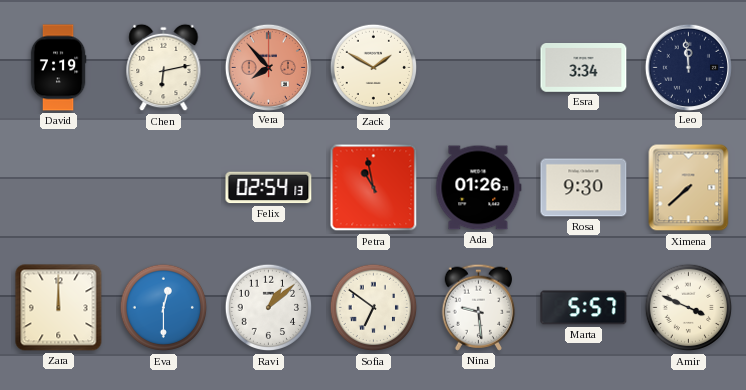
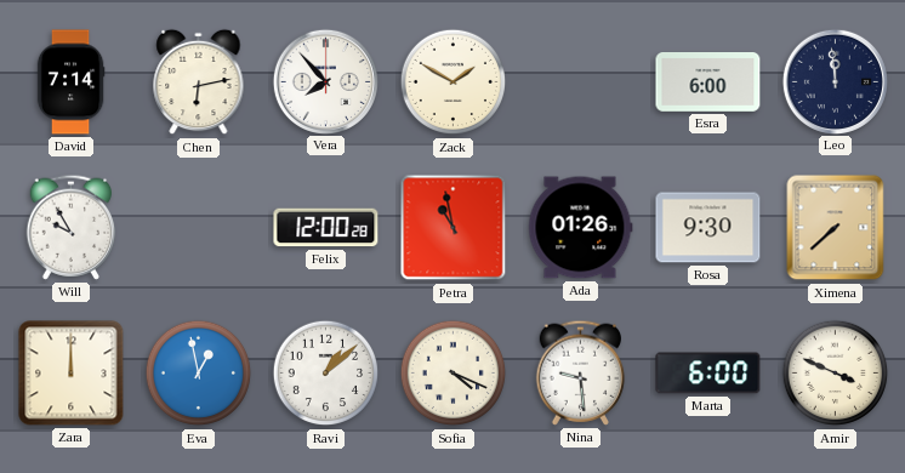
David: 7:19 -> 7:14 (70, 82)
Vera dial: salmon -> white (325, 81)
Esra: 3:34 -> 6:00 (708, 82)
Will: none -> 9:55 (72, 227)
Felix: 02:54 -> 12:00 (326, 228)
Eva: 12:30 -> 12:58 (199, 374)
Sofia: 6:51 -> 4:19 (454, 374)
Marta: 5:57 -> 6:00 (708, 374)
